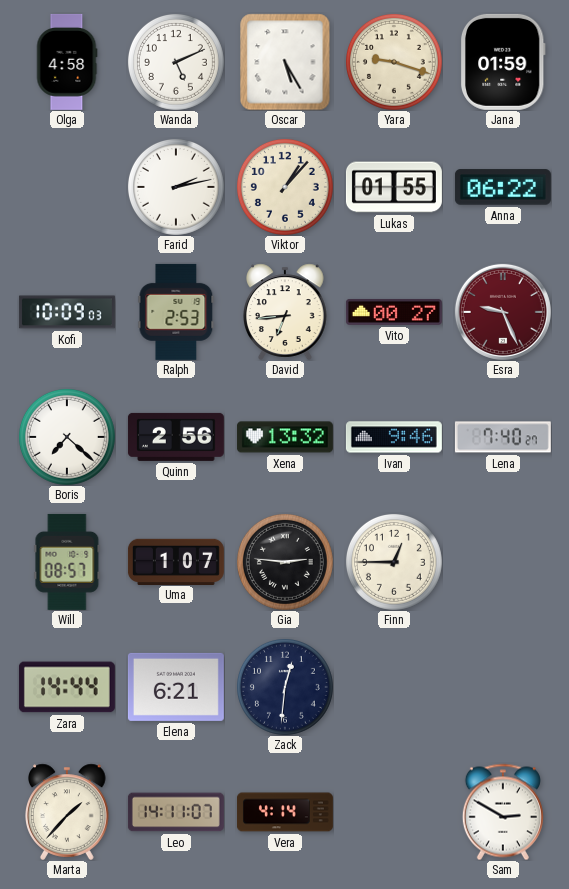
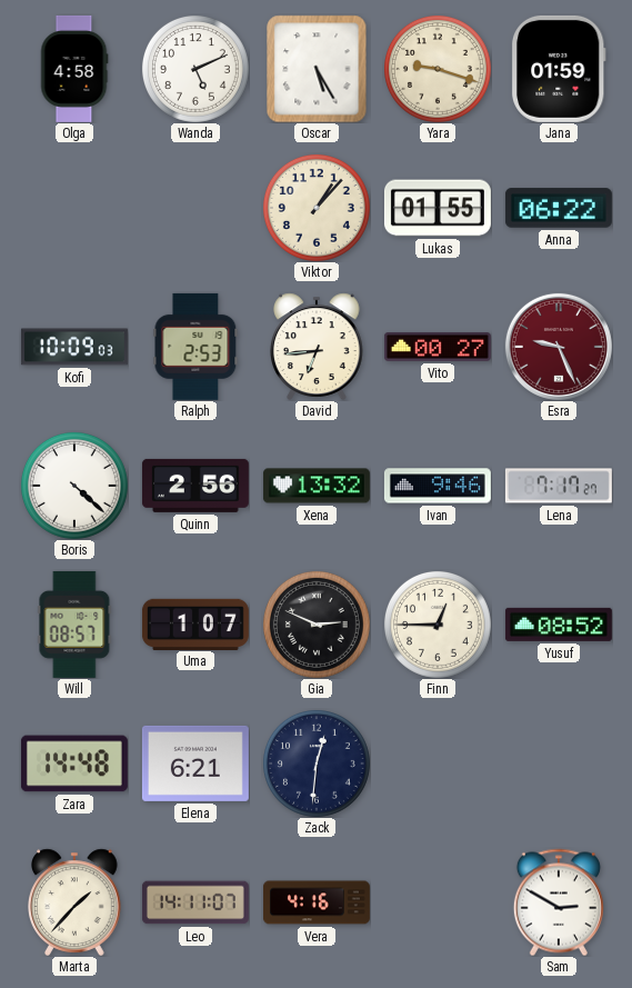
Farid: 2:13 -> none (176, 187)
Boris: 7:22 -> 4:22 (74, 486)
Lena: 7:40 -> 7:17 (559, 486)
Gia: 2:46 -> 2:49 (317, 625)
Yusuf: none -> 08:52 (559, 625)
Zara: 14:44 -> 14:48 (74, 764)
Vera: 4:14 -> 4:16 (317, 902)
